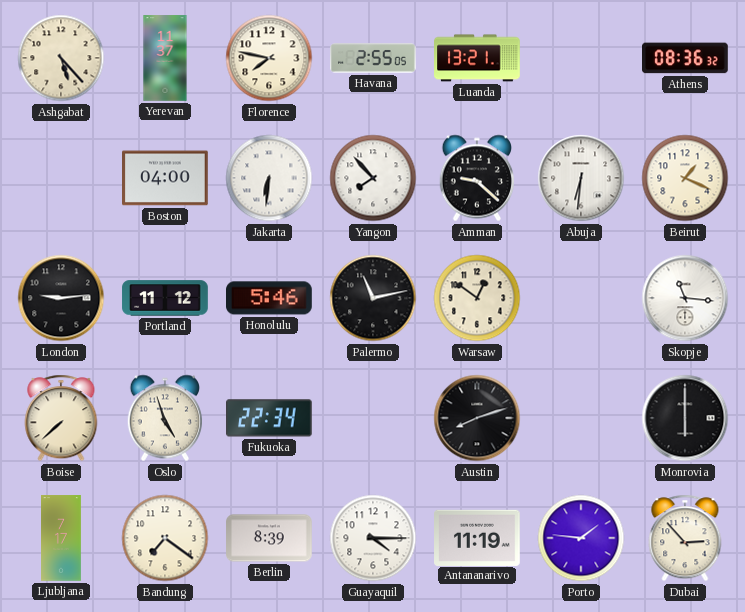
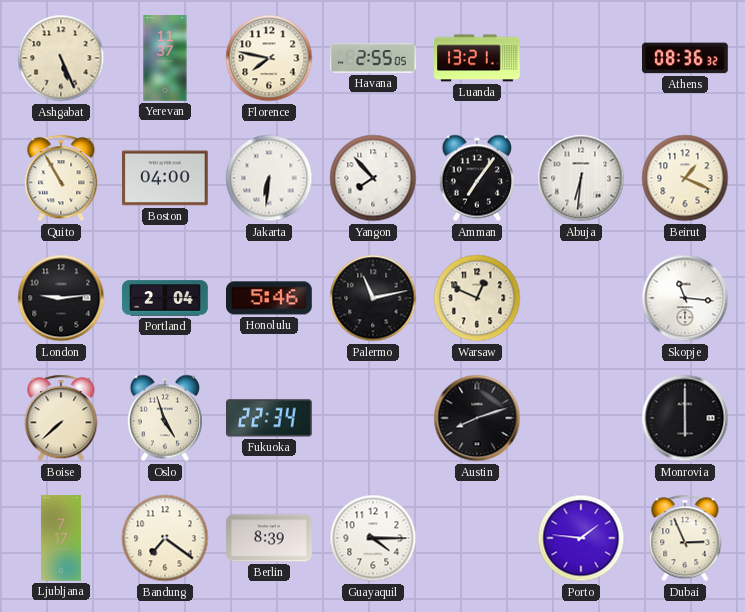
Ashgabat: 5:23 -> 5:26 (61, 58)
Quito: none -> 10:55 (61, 178)
Amman: 9:22 -> 7:06 (476, 178)
Portland: 11:12 -> 2:04 (165, 298)
Warsaw: 12:51 -> 12:49 (477, 298)
Antananarivo: 11:19 -> none (478, 537)
Dubai: 2:53 -> 2:56 (685, 538)
